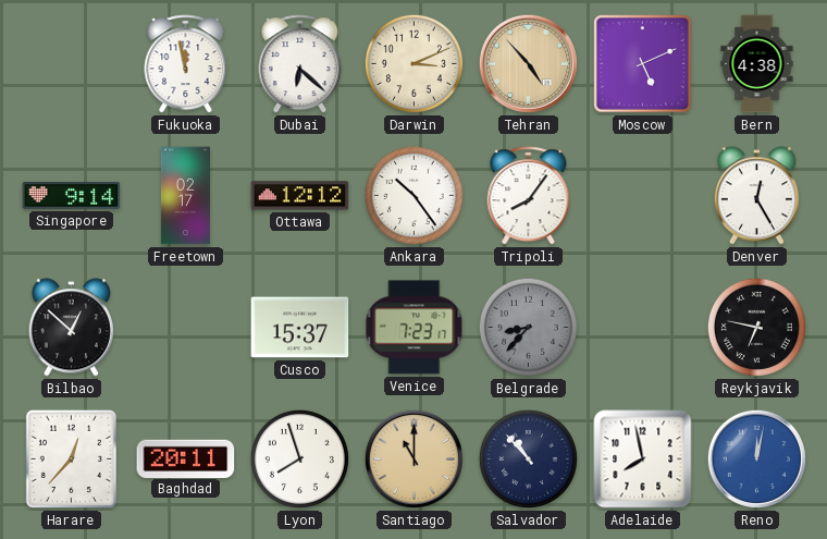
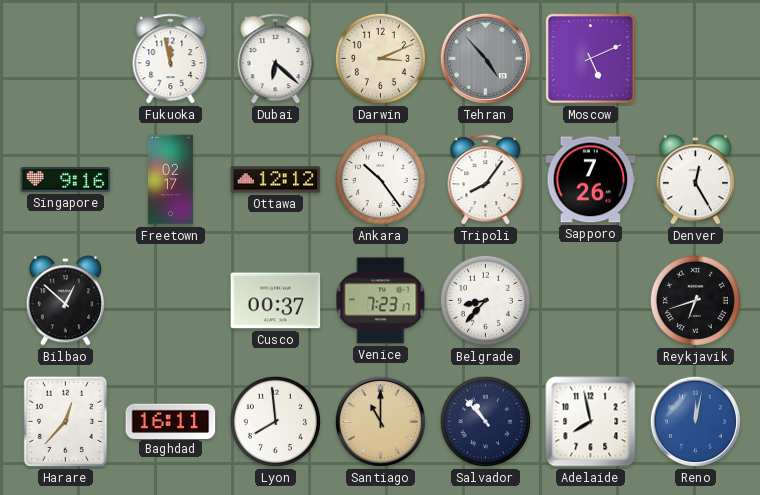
Tehran dial: champagne -> grey (485, 58)
Bern: 4:38 -> none (757, 64)
Singapore: 9:14 -> 9:16 (66, 180)
Sapporo: none -> 7:26 (591, 180)
Cusco: 15:37 -> 00:37 (276, 301)
Belgrade dial: grey -> white (485, 300)
Reykjavik: 6:47 -> 6:42 (695, 300)
Baghdad: 20:11 -> 16:11 (171, 421)
Lyon: 7:57 -> 7:59 (275, 421)
